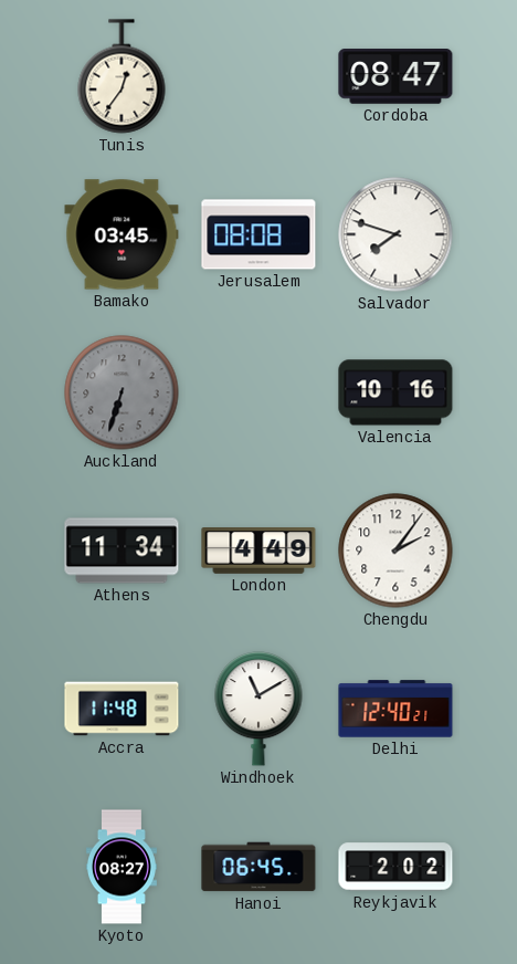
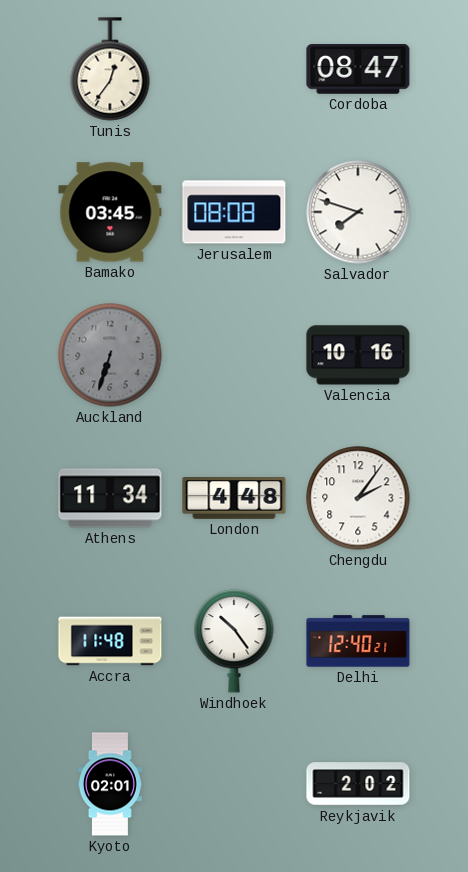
London: 4:49 -> 4:48 (234, 499)
Windhoek: 11:10 -> 10:24 (234, 641)
Kyoto: 08:27 -> 02:01 (110, 784)
Hanoi: 06:45 -> none (258, 867)
